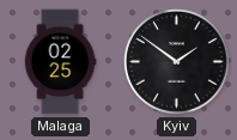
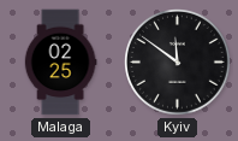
Kyiv: 1:51 -> 11:51 (178, 63)
